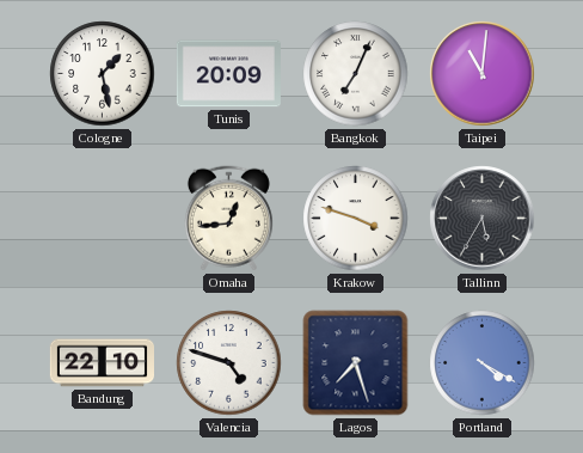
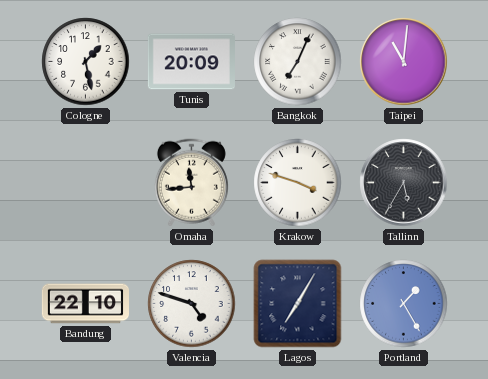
Omaha: 12:44 -> 11:44 (191, 183)
Lagos: 7:27 -> 7:05 (298, 304)
Portland: 4:20 -> 1:25 (404, 304)
